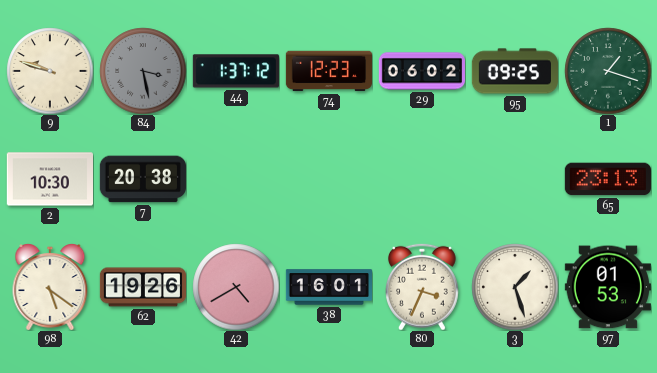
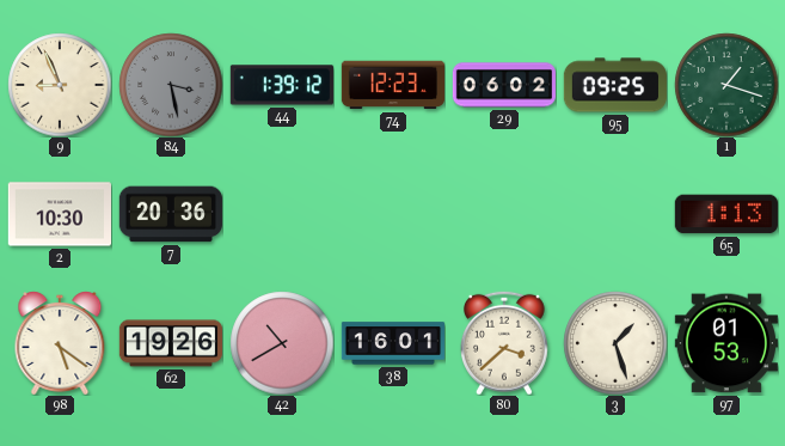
9: 9:48 -> 8:56 (60, 85)
44: 1:37 -> 1:39 (282, 85)
7: 20:38 -> 20:36 (171, 214)
65: 23:13 -> 1:13 (726, 214)
42: 4:40 -> 10:40 (282, 343)
80: 3:34 -> 3:38 (504, 343)
